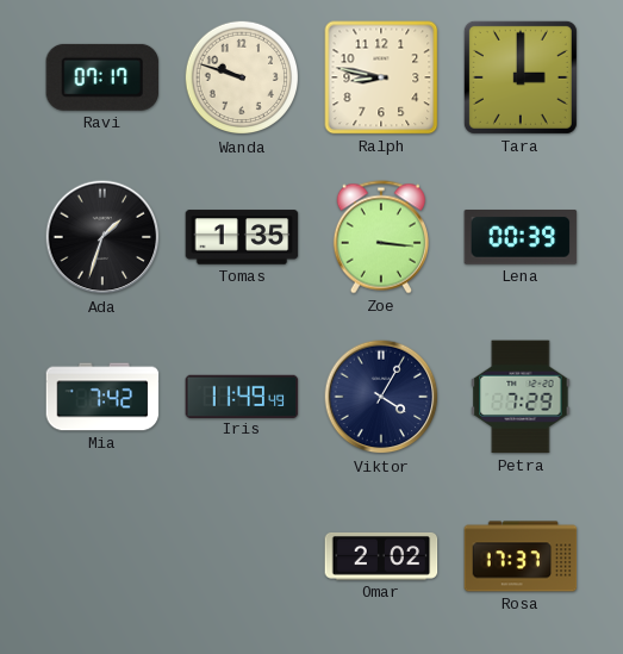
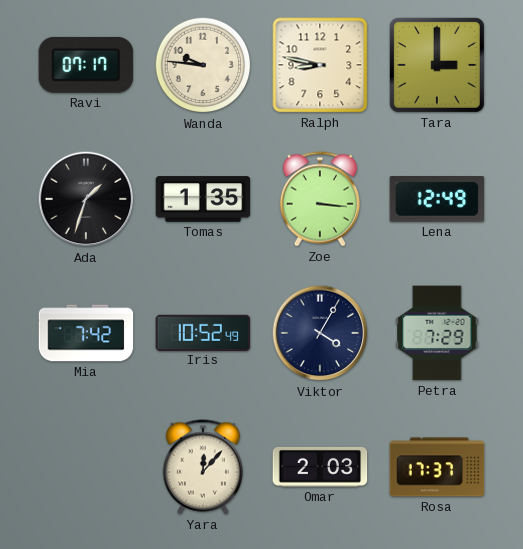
Wanda: 9:48 -> 9:46 (203, 65)
Lena: 00:39 -> 12:49 (437, 200)
Iris: 11:49 -> 10:52 (203, 332)
Yara: none -> 12:07 (203, 467)
Omar: 2:02 -> 2:03 (320, 467)
